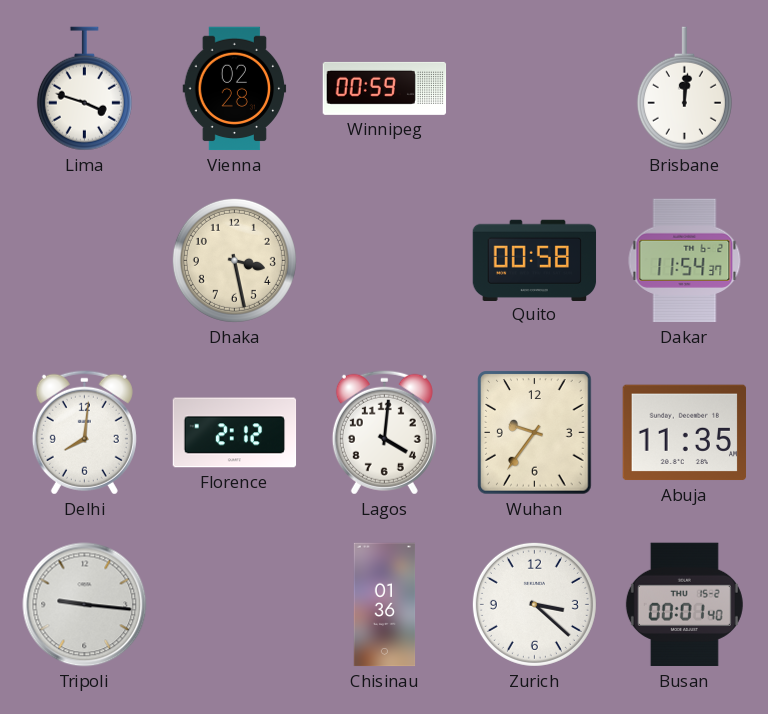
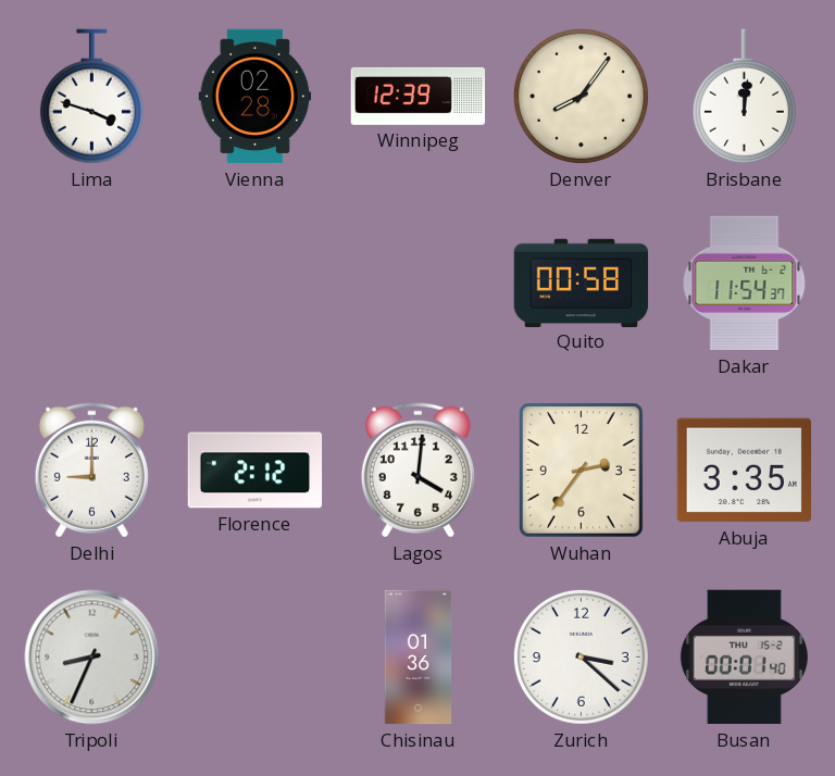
Winnipeg: 00:59 -> 12:39 (419, 96)
Denver: none -> 8:06 (581, 96)
Dhaka: 3:28 -> none (234, 260)
Delhi: 8:01 -> 9:00 (91, 470)
Wuhan: 9:36 -> 2:36 (582, 471)
Abuja: 11:35 -> 3:35 (744, 471)
Tripoli: 9:16 -> 8:34 (92, 658)
